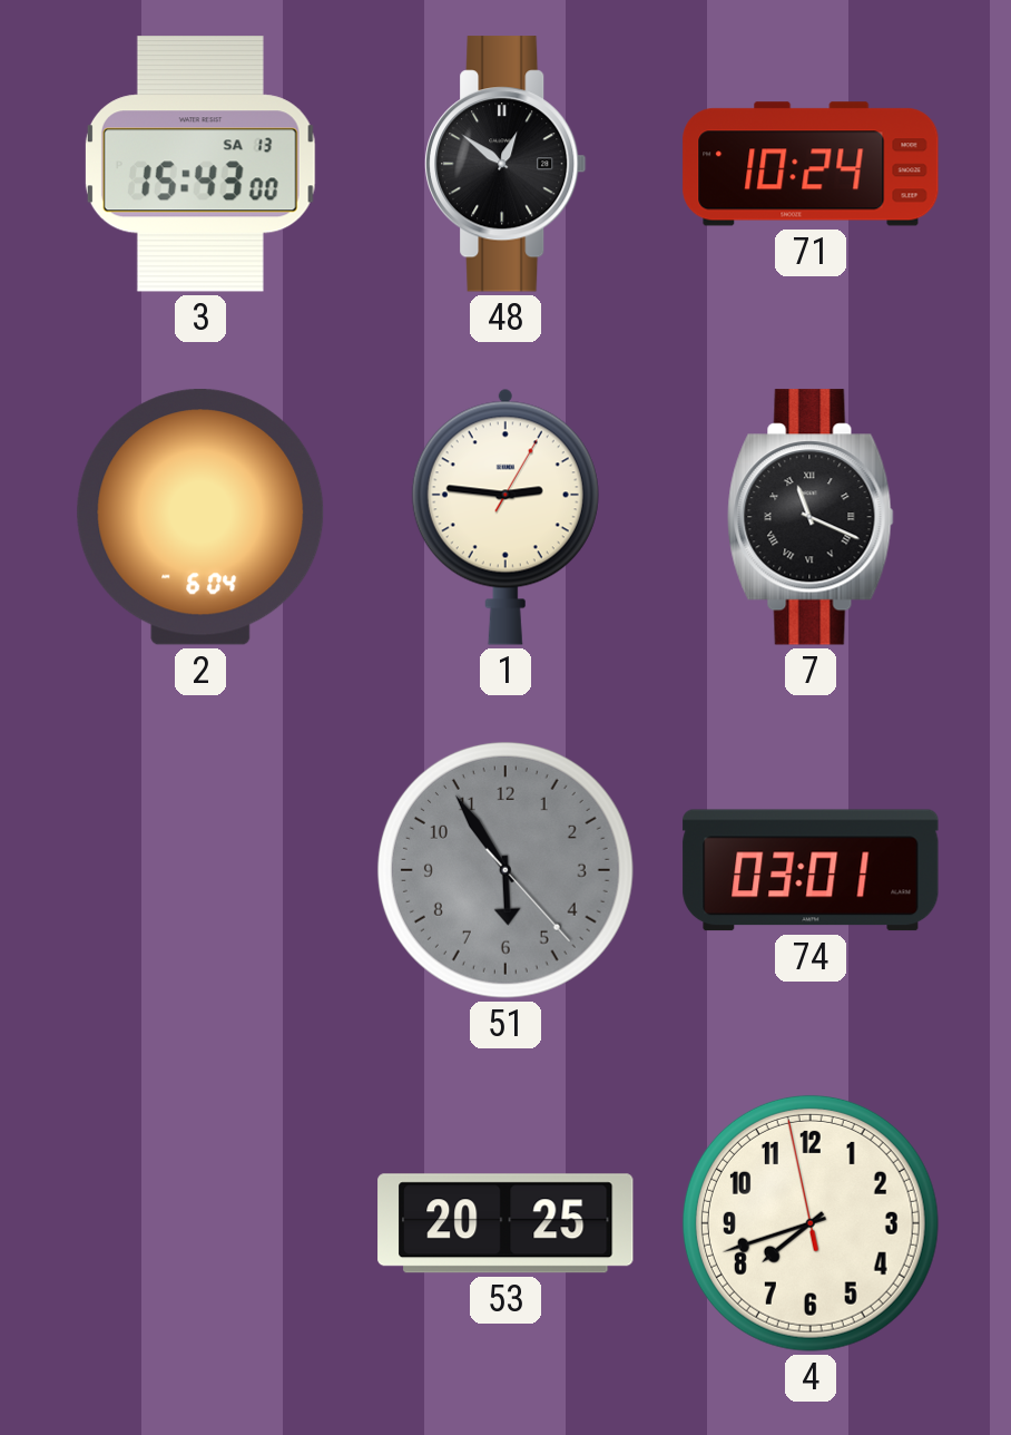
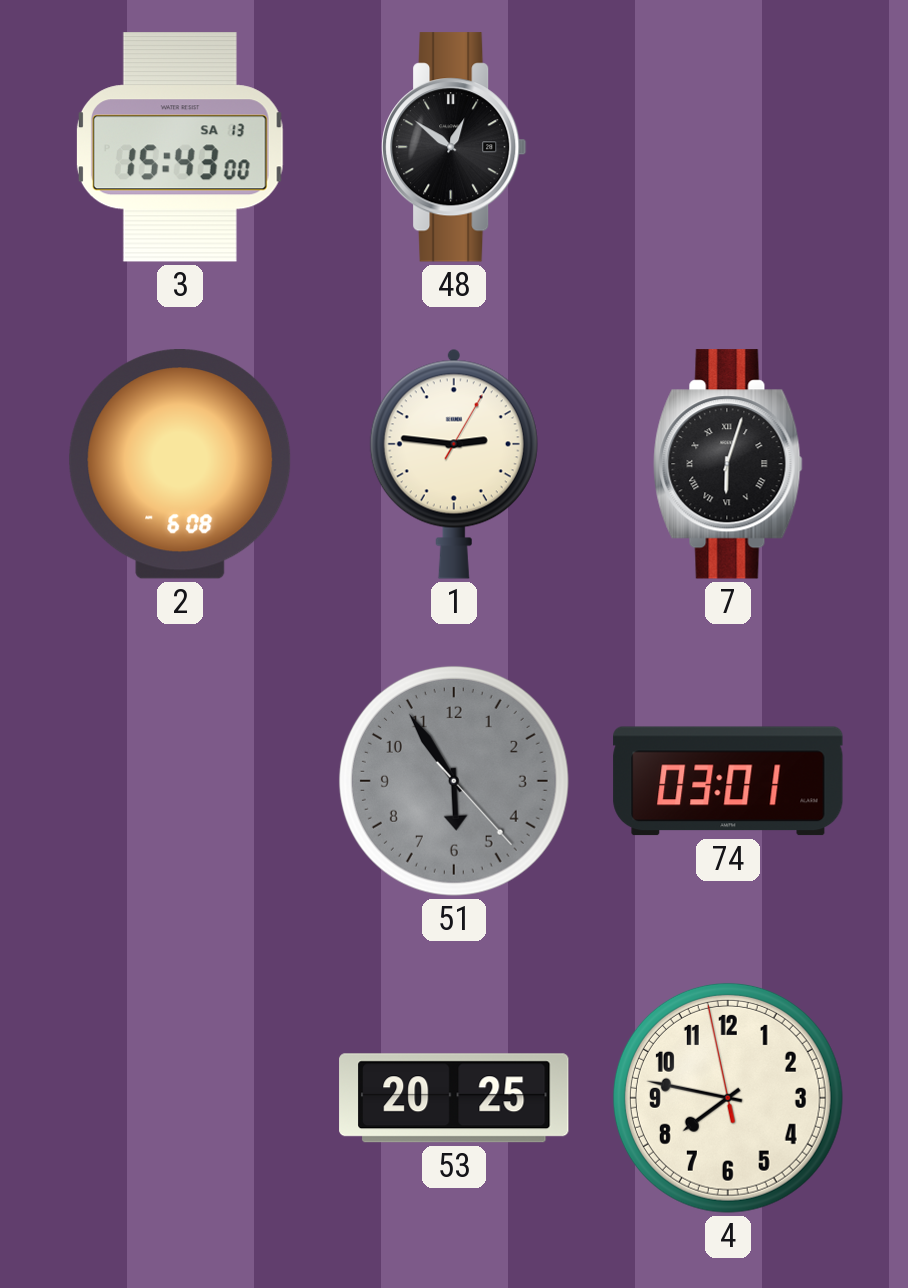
71: 10:24 -> none (811, 164)
2: 6:04 -> 6:08 (180, 465)
7: 11:19 -> 6:03 (728, 464)
4: 7:41 -> 7:46 (728, 1098)
